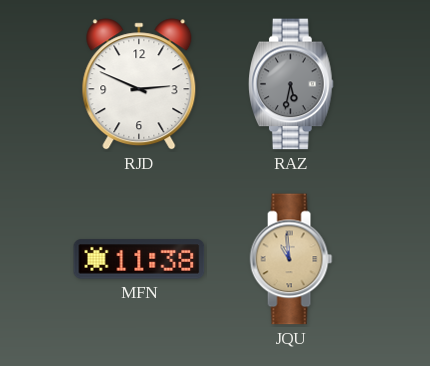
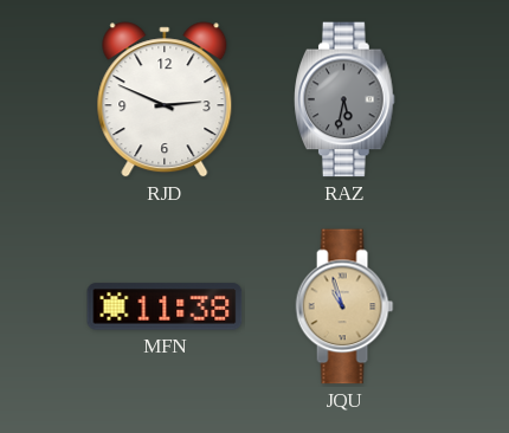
JQU: 10:59 -> 10:57 (344, 306)
